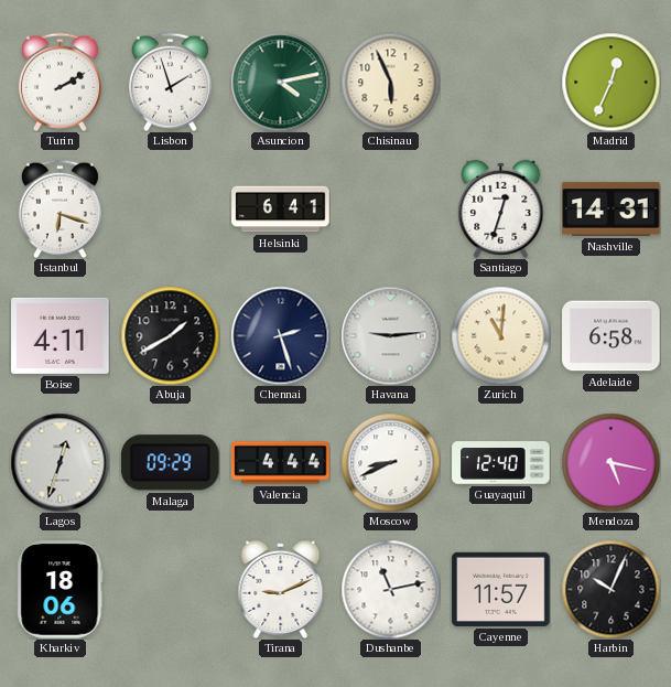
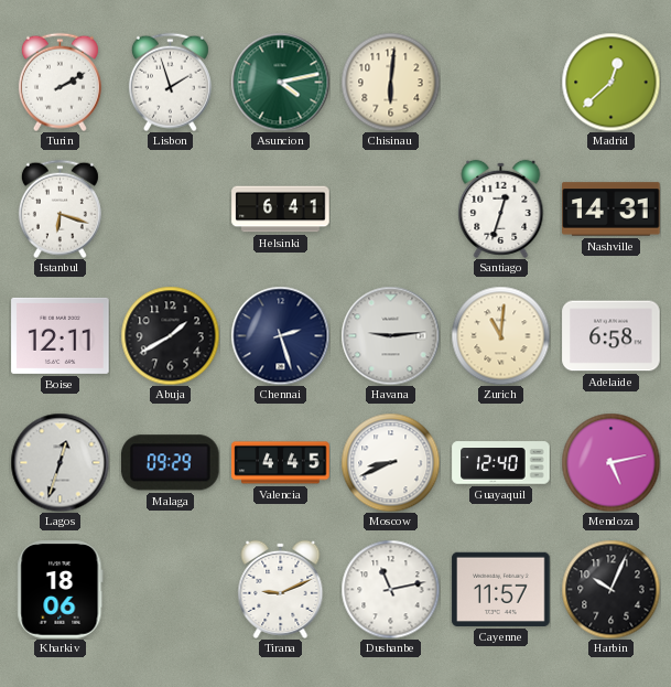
Chisinau: 5:56 -> 6:01 (390, 82)
Madrid: 12:34 -> 12:38 (610, 82)
Boise: 4:11 -> 12:11 (61, 335)
Valencia: 4:44 -> 4:45 (281, 463)
Mendoza: 5:17 -> 5:13 (610, 462)
